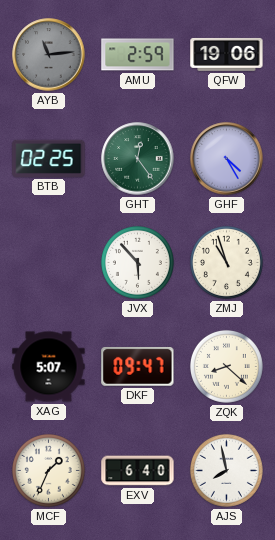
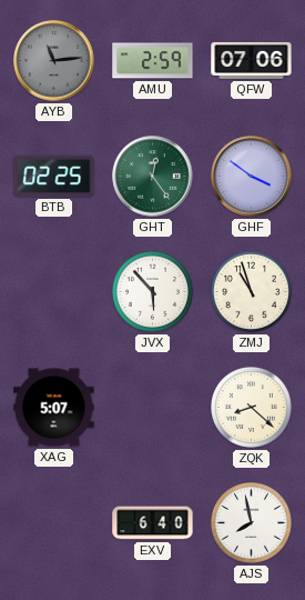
QFW: 19:06 -> 07:06 (252, 60)
GHF: 4:25 -> 3:51 (252, 177)
DKF: 09:47 -> none (138, 366)
MCF: 1:34 -> none (48, 470)
